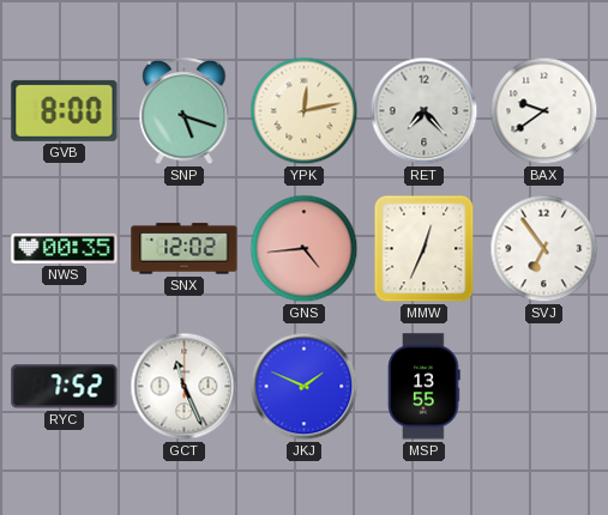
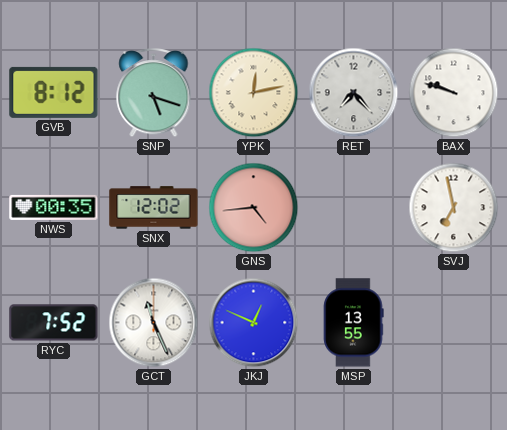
GVB: 8:00 -> 8:12 (54, 92)
BAX: 9:39 -> 9:48 (454, 93)
MMW: 12:34 -> none (425, 249)
SVJ: 6:54 -> 6:58 (454, 208)
JKJ: 1:49 -> 12:49 (254, 323)
